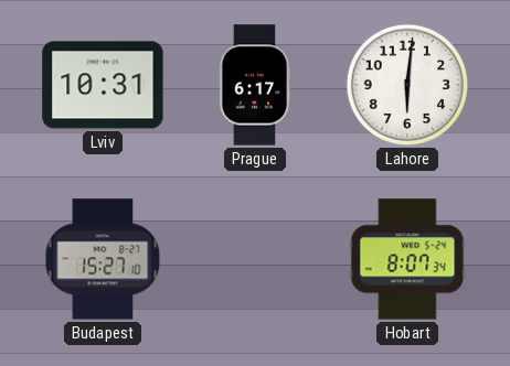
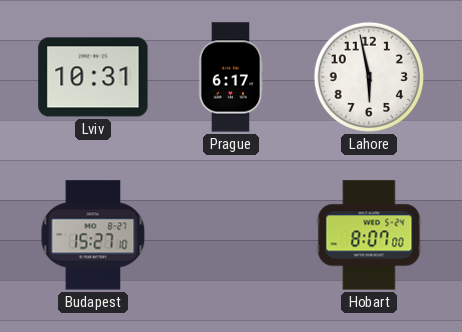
Lahore: 6:01 -> 5:58 (369, 77)
Hobart: 8:07:34 -> 8:07:00 (369, 235)
